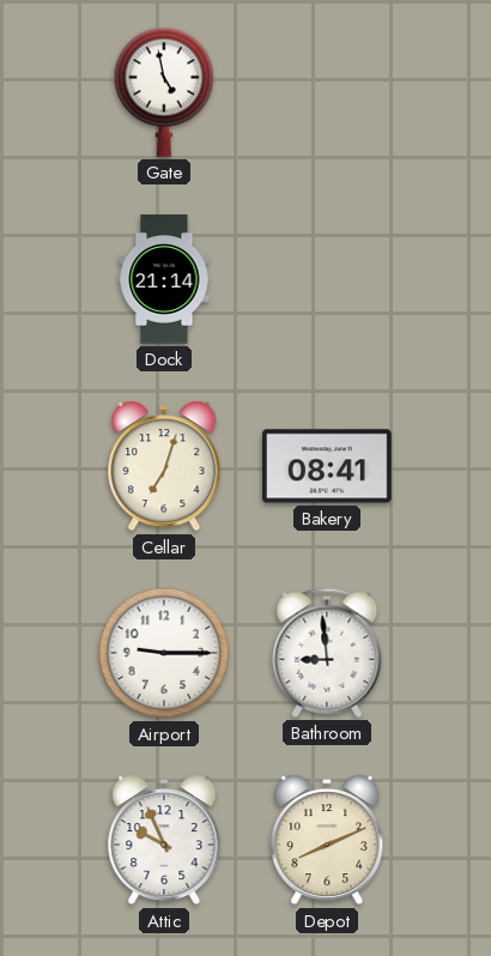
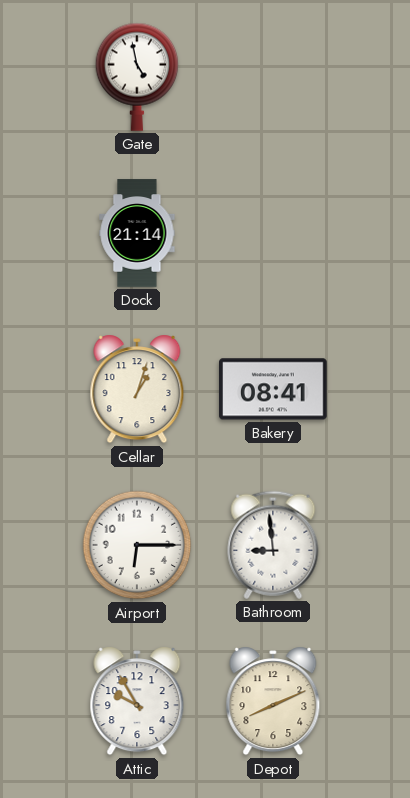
Cellar: 7:03 -> 1:03 (137, 389)
Airport: 9:15 -> 6:15 (137, 545)
Attic: 9:56 -> 9:55 (137, 701)
